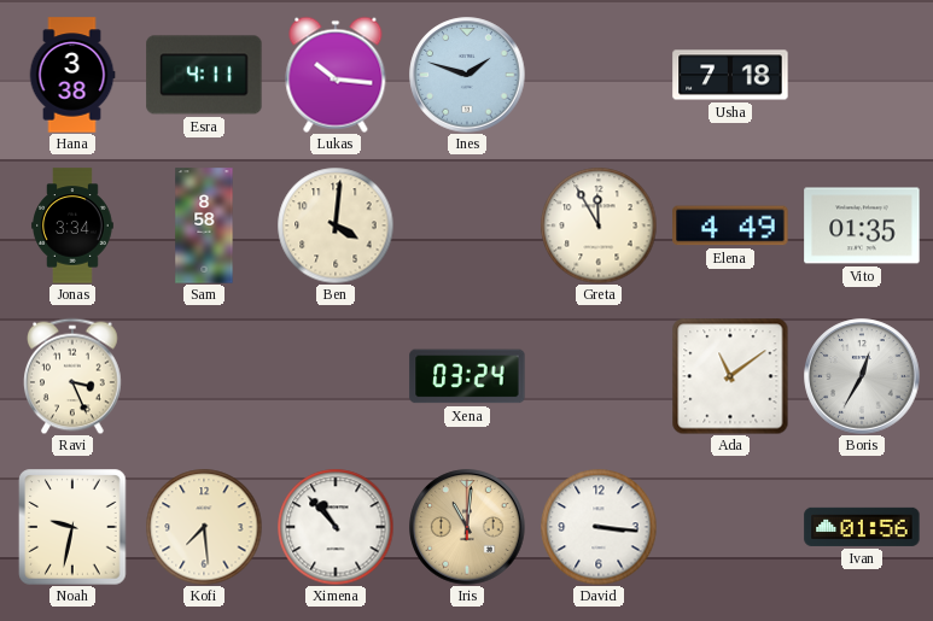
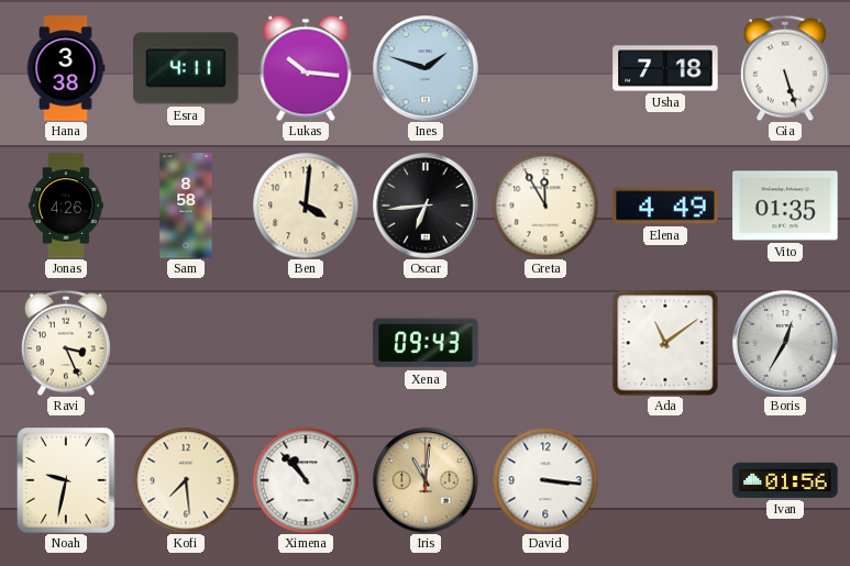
Gia: none -> 5:27 (786, 68)
Jonas: 3:34 -> 4:26 (67, 206)
Oscar: none -> 6:44 (426, 206)
Xena: 03:24 -> 09:43 (426, 343)
